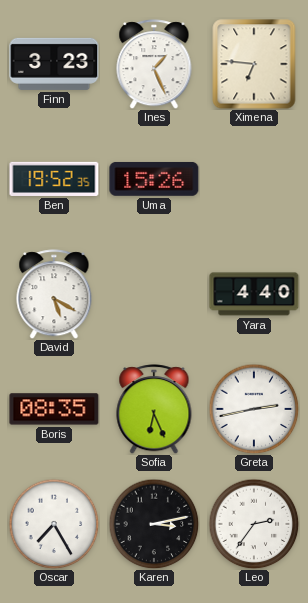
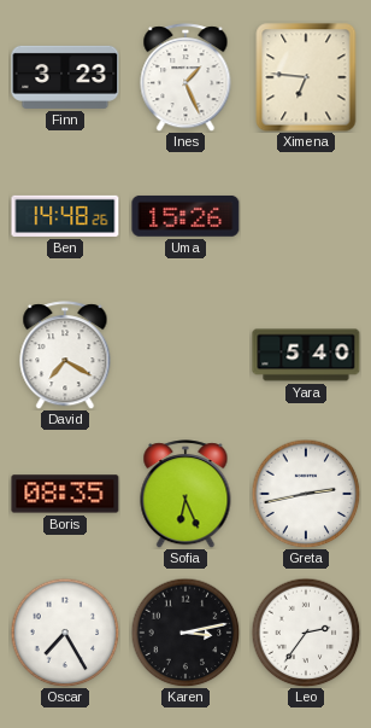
Ben: 19:52 -> 14:48 (65, 216)
David: 5:20 -> 7:20 (65, 355)
Yara: 4:40 -> 5:40 (306, 355)
